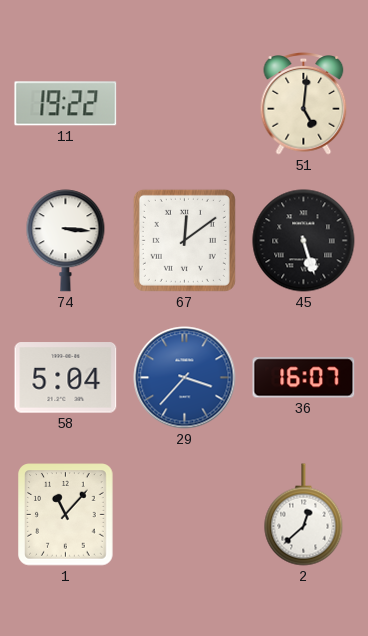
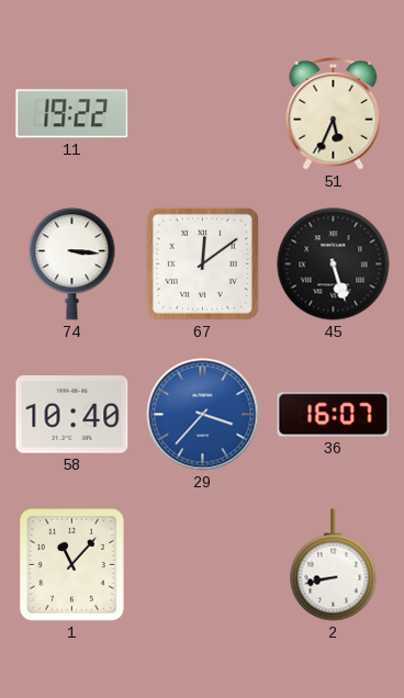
51: 5:01 -> 5:34 (334, 114)
58: 5:04 -> 10:40 (72, 415)
2: 12:38 -> 8:43 (334, 565)
